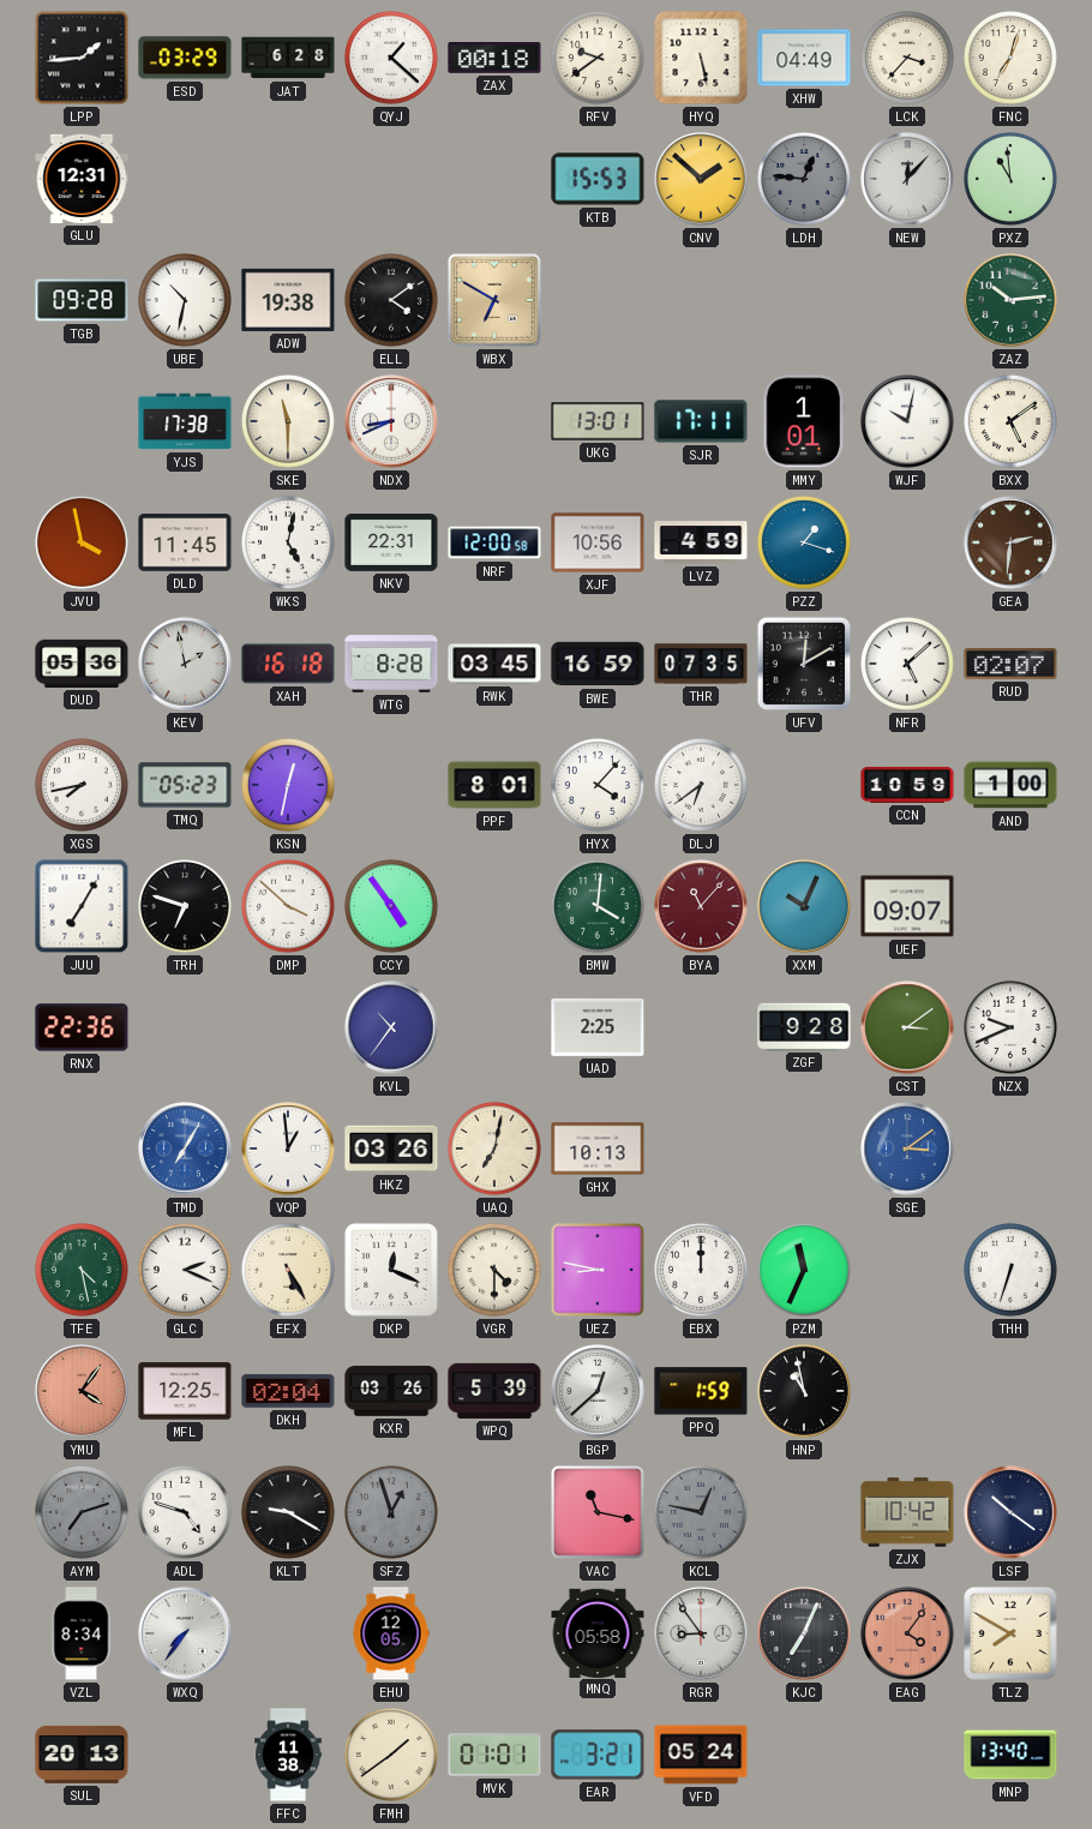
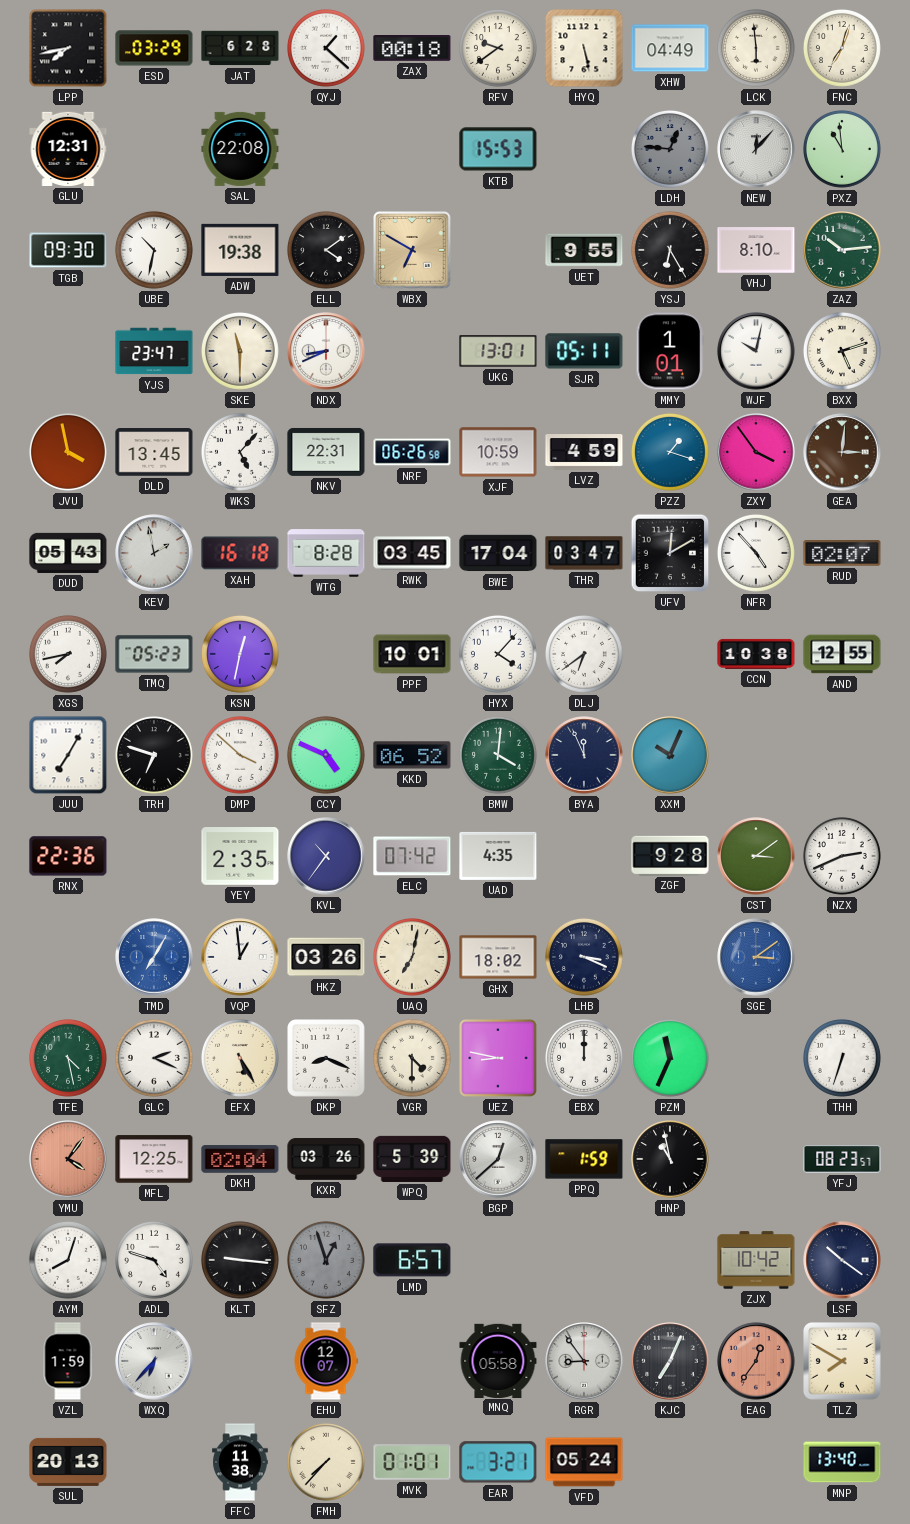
LPP: 1:44 -> 7:43 (68, 48)
LCK: 3:37 -> 5:59 (756, 48)
SAL: none -> 22:08 (240, 149)
CNV: 1:52 -> none (701, 179)
TGB: 09:28 -> 09:30 (68, 250)
UET: none -> 9:55 (584, 250)
YSJ: none -> 6:25 (670, 250)
VHJ: none -> 8:10 (756, 250)
YJS: 17:38 -> 23:47 (154, 351)
SJR: 17:11 -> 05:11 (584, 351)
BXX: 5:09 -> 5:12 (842, 351)
DLD: 11:45 -> 13:45 (154, 452)
WKS: 5:02 -> 5:07 (240, 452)
NRF: 12:00 -> 06:26 (412, 452)
XJF: 10:56 -> 10:59 (498, 452)
ZXY: none -> 3:54 (756, 452)
GEA: 2:31 -> 3:01 (842, 452)
DUD: 05:36 -> 05:43 (68, 553)
BWE: 16:59 -> 17:04 (498, 553)
THR: 07:35 -> 03:47 (584, 553)
NFR: 5:08 -> 4:53 (756, 553)
PPF: 8:01 -> 10:01 (412, 654)
CCN: 10:59 -> 10:38 (756, 654)
AND: 1:00 -> 12:55 (842, 654)
CCY: 4:54 -> 4:49 (326, 755)
KKD: none -> 06:52 (412, 755)
BYA: 11:07 -> 11:56 (584, 755)
BYA dial: burgundy -> navy (584, 755)
UEF: 09:07 -> none (907, 906)
YEY: none -> 2:35 (240, 857)
ELC: none -> 07:42 (412, 856)
UAD: 2:25 -> 4:35 (498, 856)
NZX: 9:41 -> 2:41 (842, 856)
GHX: 10:13 -> 18:02 (498, 957)
LHB: none -> 3:19 (584, 957)
DKP: 12:19 -> 8:19 (327, 1059)
YFJ: none -> 08:23 (842, 1159)
AYM: 7:12 -> 8:03 (68, 1260)
AYM dial: grey -> white (68, 1260)
KLT: 9:20 -> 9:16 (240, 1260)
LMD: none -> 6:57 (412, 1260)
VAC: 11:17 -> none (598, 1512)
KCL: 12:47 -> none (701, 1512)
VZL: 8:34 -> 1:59 (68, 1361)
WXQ: 7:36 -> 6:37 (154, 1361)
EHU: 12:05 -> 12:07 (326, 1361)
EAG: 4:06 -> 12:36 (756, 1361)
FMH: 1:39 -> 7:37 (326, 1462)
